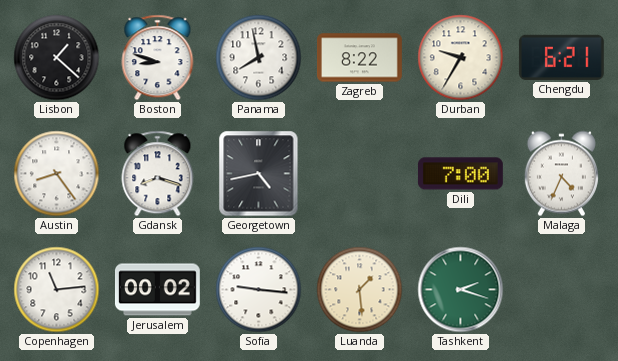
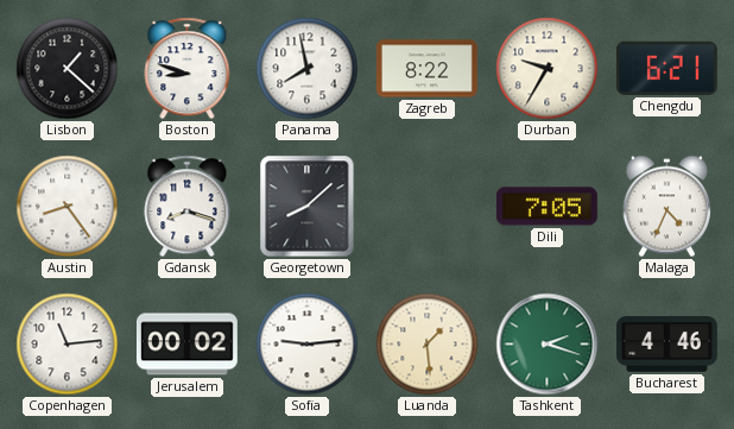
Georgetown: 4:43 -> 8:08 (308, 207)
Dili: 7:00 -> 7:05 (546, 207)
Sofia: 9:16 -> 9:14 (308, 345)
Bucharest: none -> 4:46 (667, 345)
